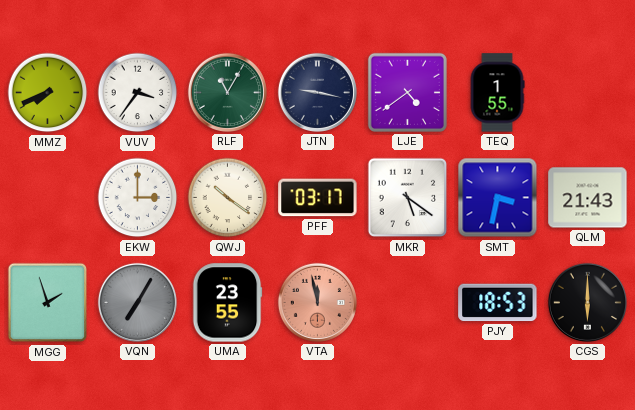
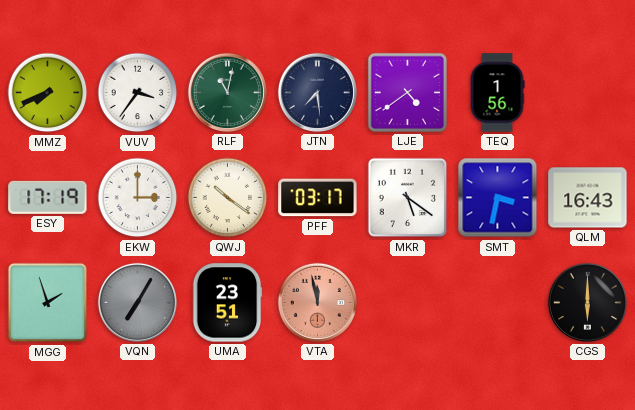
RLF: 11:05 -> 11:02 (227, 92)
JTN: 9:17 -> 7:29 (317, 92)
TEQ: 1:55 -> 1:56 (497, 93)
ESY: none -> 17:19 (48, 197)
QLM: 21:43 -> 16:43 (588, 198)
UMA: 23:55 -> 23:51 (227, 303)
PJY: 18:53 -> none (498, 303)
